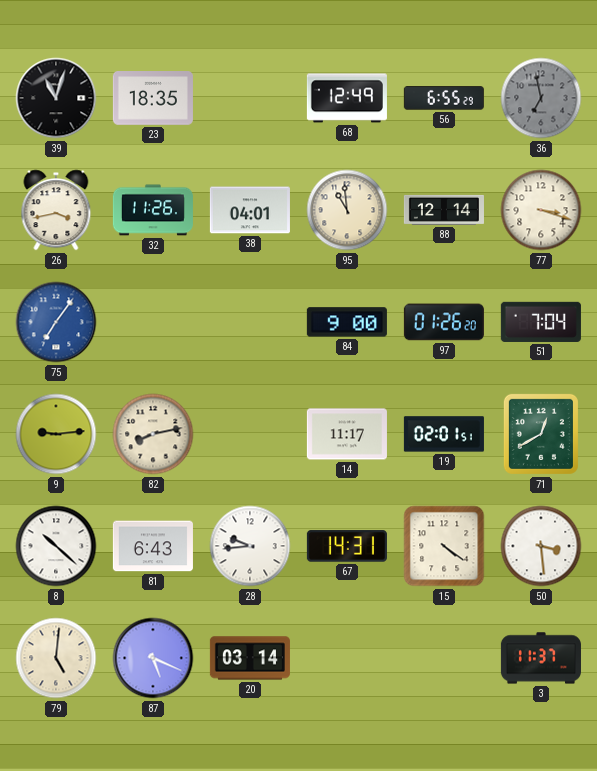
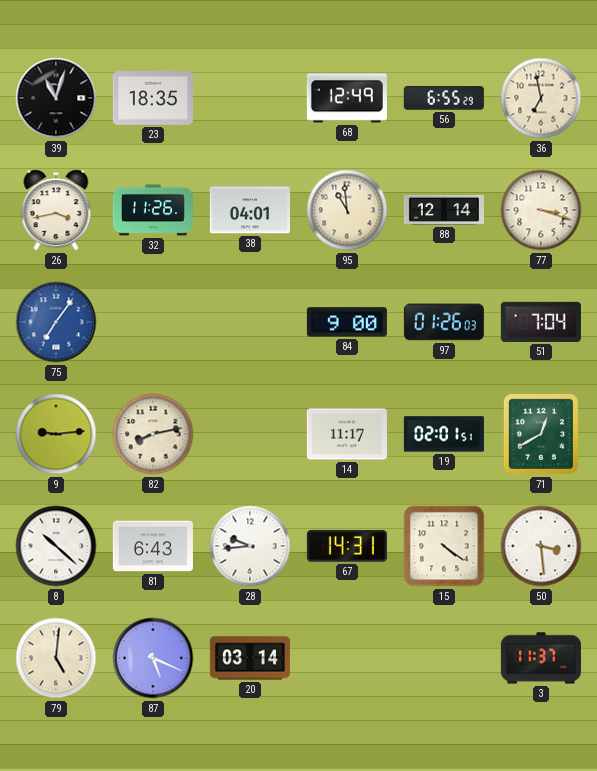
36 dial: grey -> cream (541, 98)
97: 01:26:20 -> 01:26:03 (444, 322)
